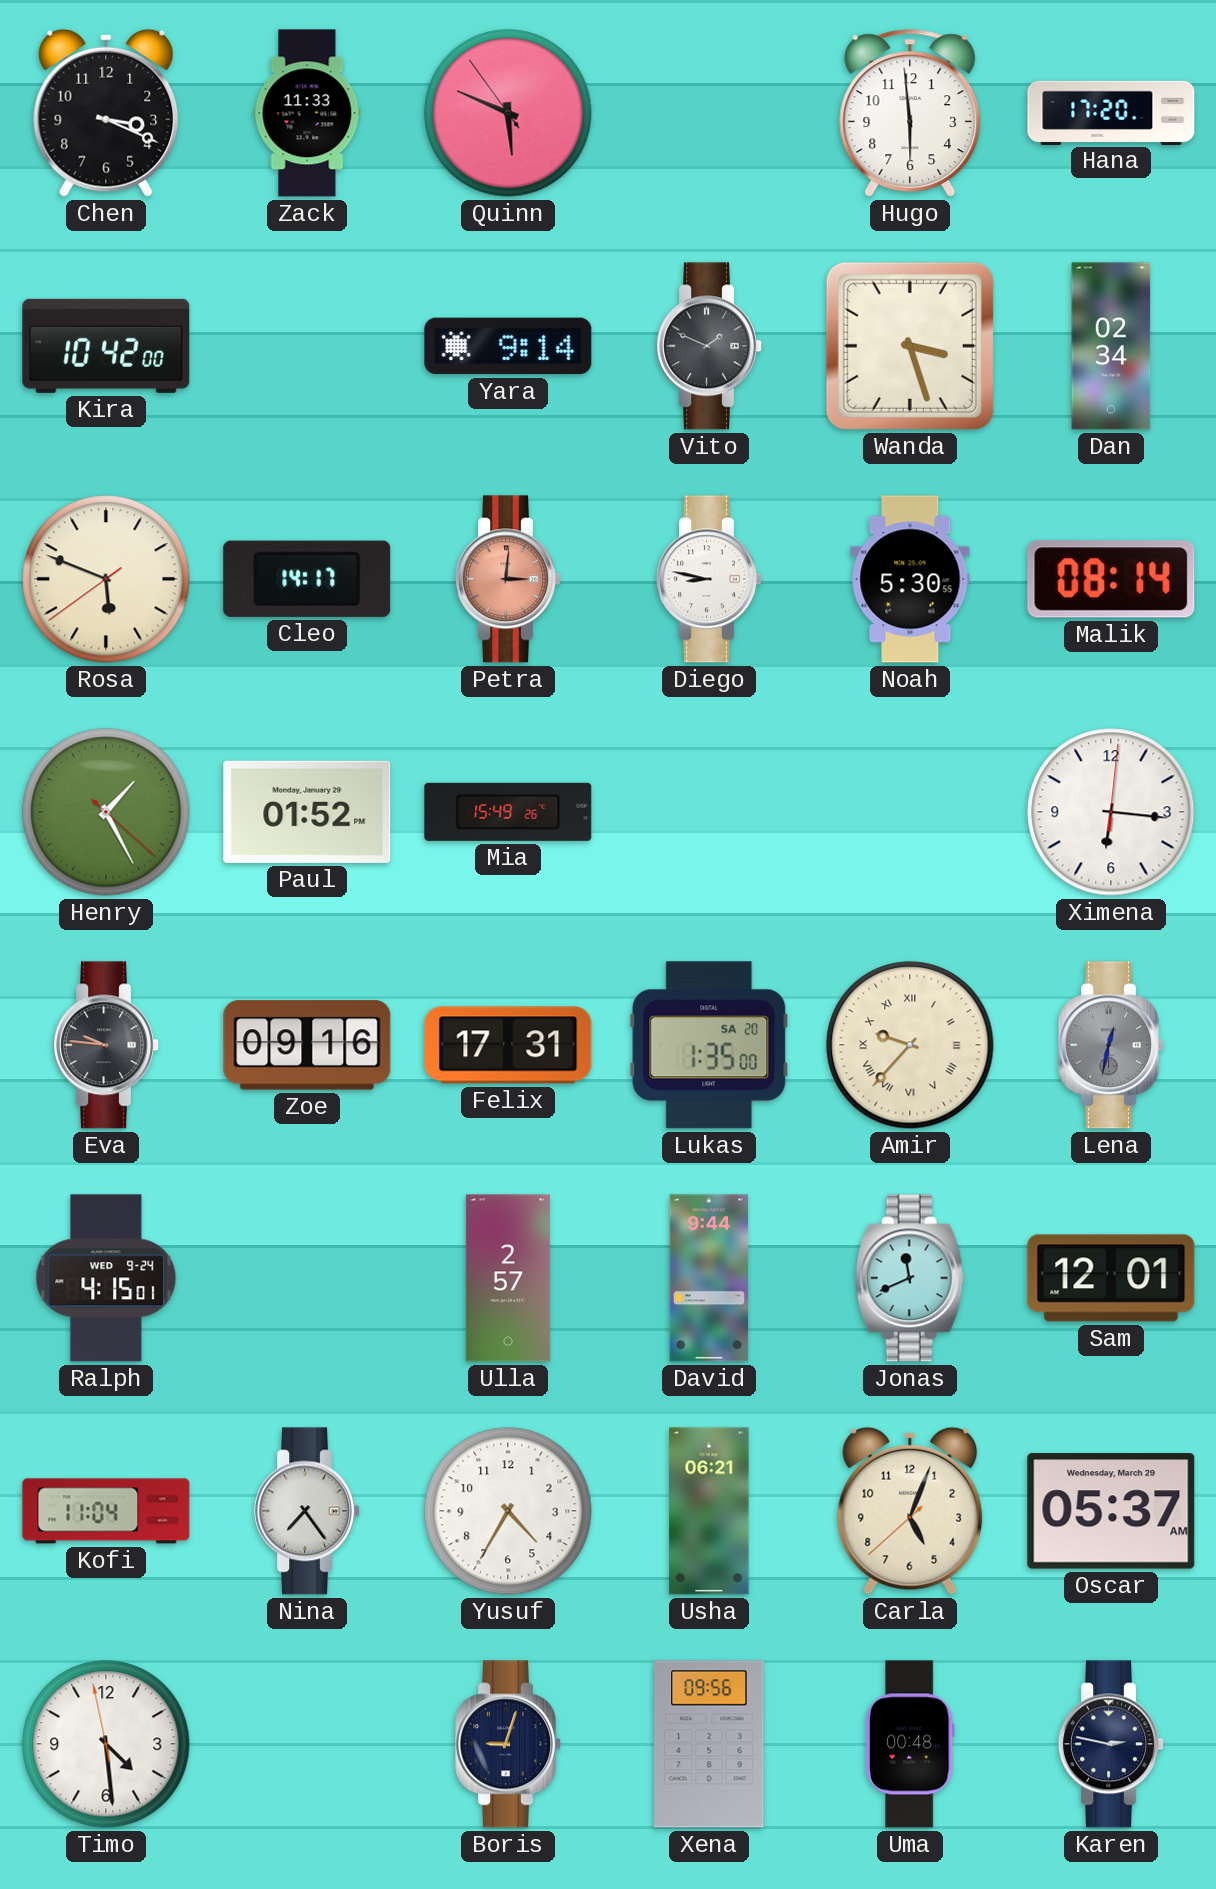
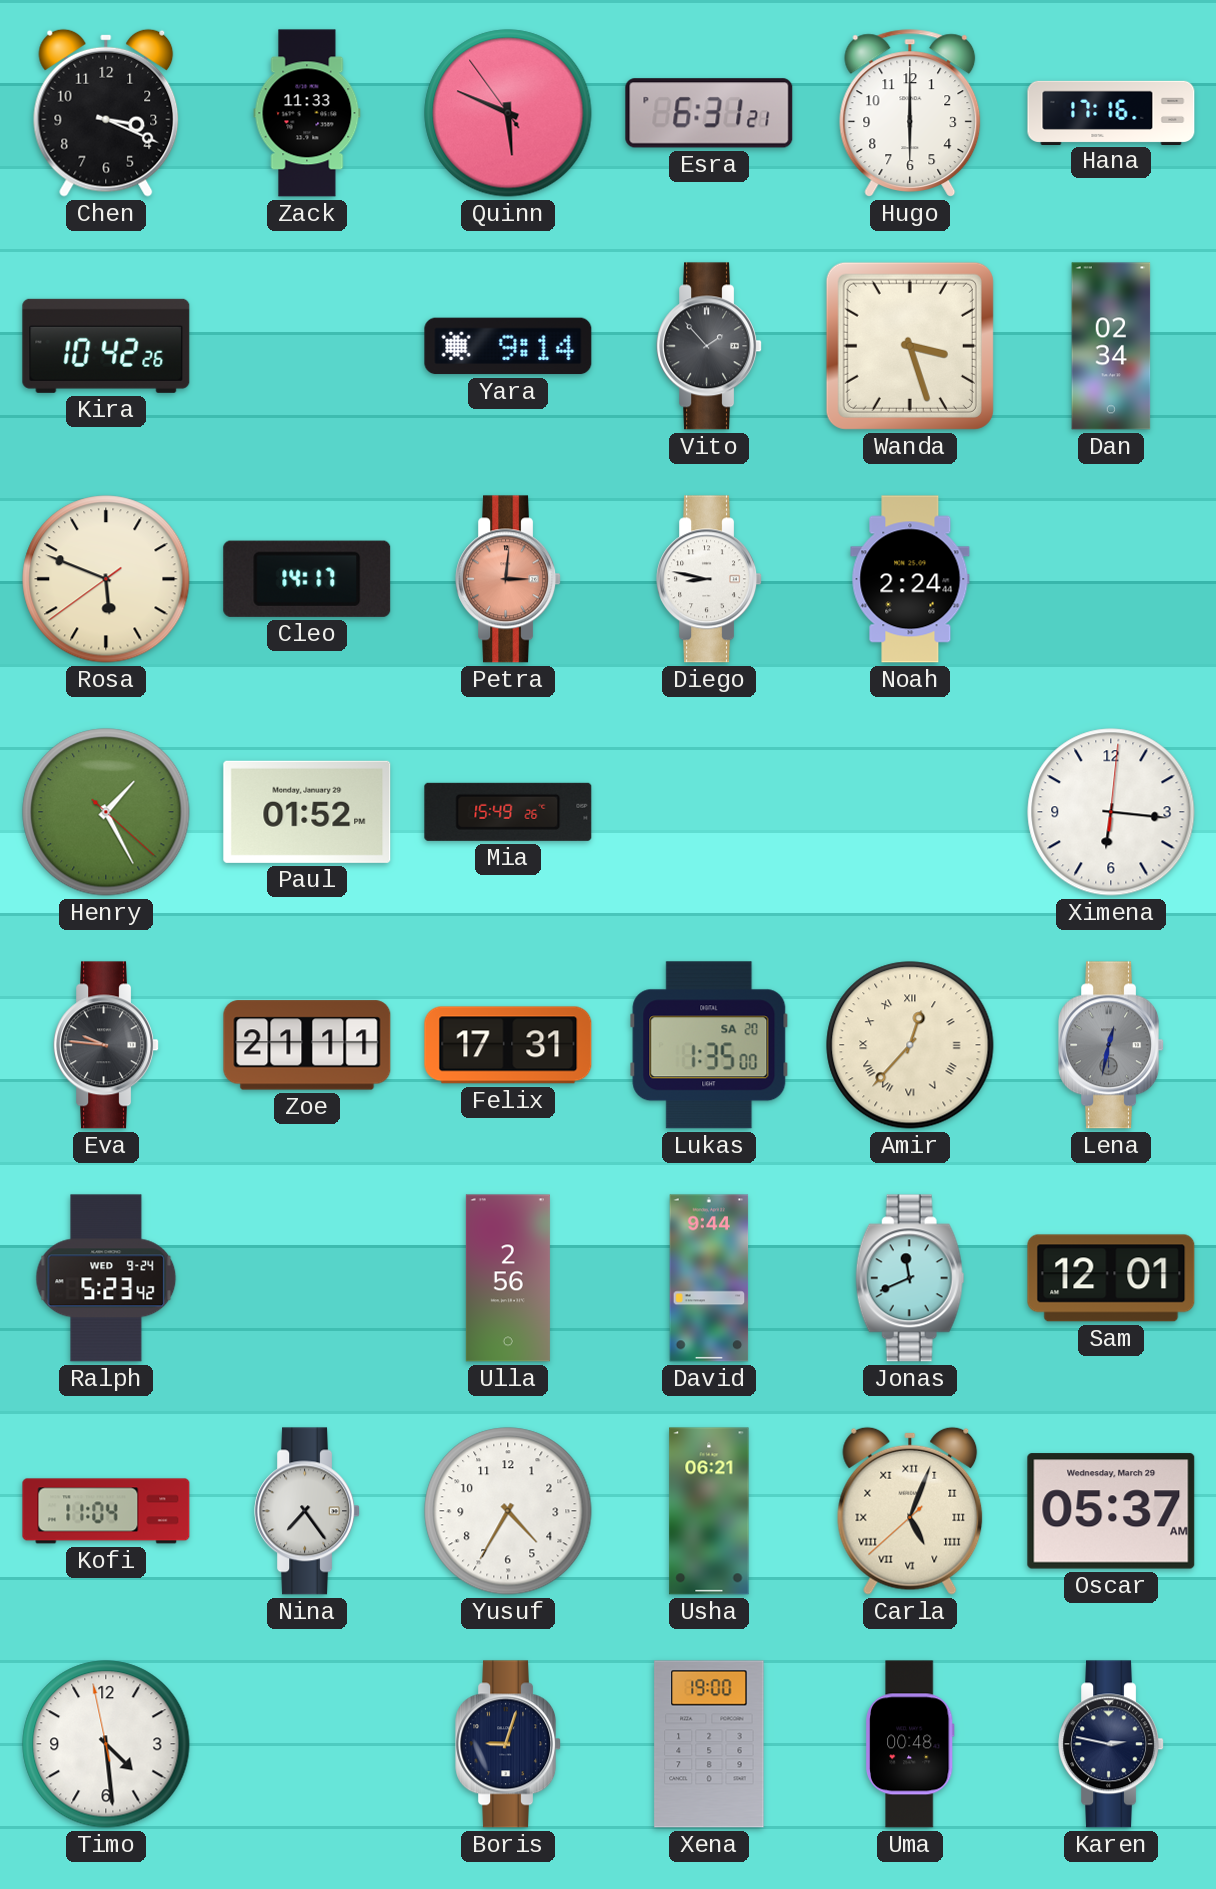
Esra: none -> 6:31 (709, 113)
Hugo: 5:59 -> 6:00 (910, 113)
Hana: 17:20 -> 17:16 (1111, 112)
Kira: 10:42:00 -> 10:42:26 (106, 346)
Vito: 1:49 -> 1:53 (710, 346)
Noah: 5:30 -> 2:24 (910, 579)
Malik: 08:14 -> none (1111, 579)
Zoe: 09:16 -> 21:11 (307, 1045)
Amir: 9:37 -> 12:37 (910, 1045)
Ralph: 4:15 -> 5:23 (106, 1278)
Ulla: 2:57 -> 2:56 (508, 1278)
Carla numerals: Arabic -> Roman (910, 1511)
Xena: 09:56 -> 19:00 (709, 1744)
